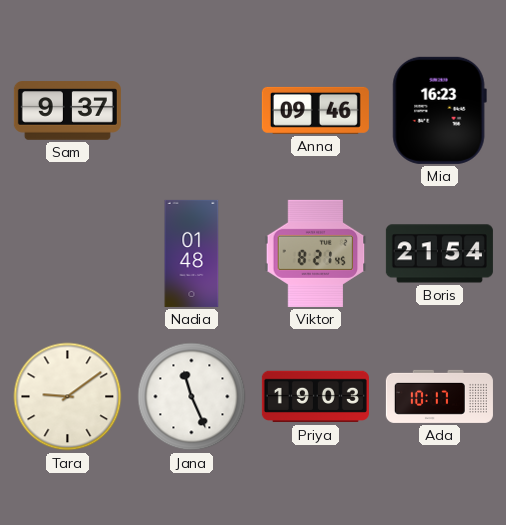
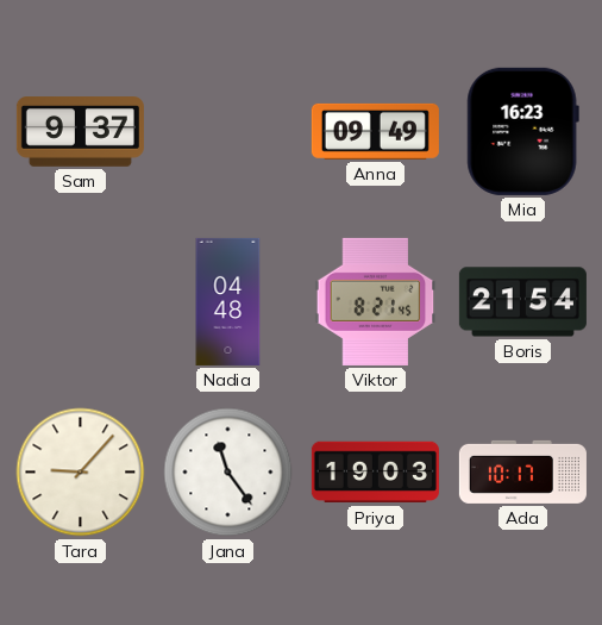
Anna: 09:46 -> 09:49 (375, 131)
Nadia: 01:48 -> 04:48 (228, 301)
Tara: 9:09 -> 9:07 (81, 473)
Jana: 11:26 -> 11:24 (228, 473)
